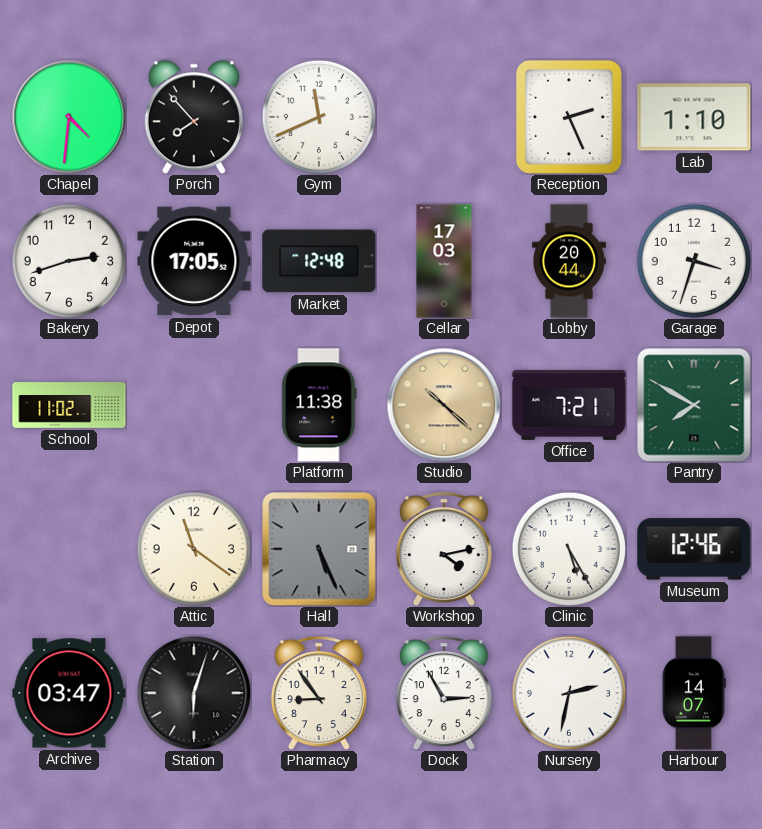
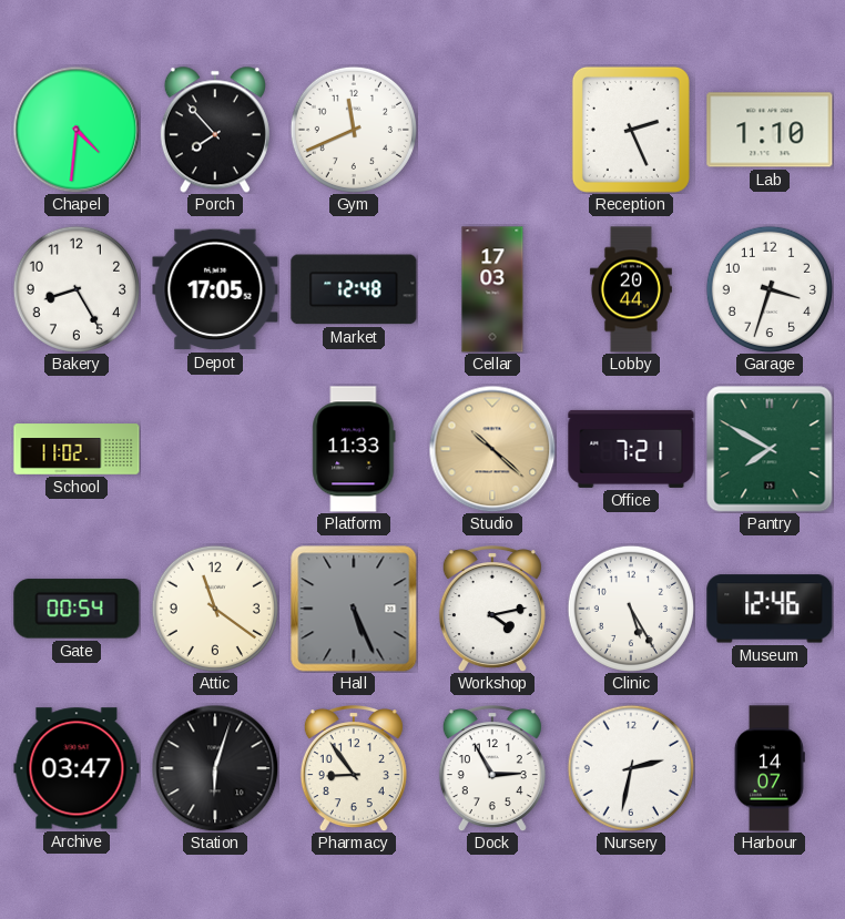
Bakery: 2:42 -> 8:25 (77, 289)
Platform: 11:38 -> 11:33 (354, 449)
Gate: none -> 00:54 (77, 609)
